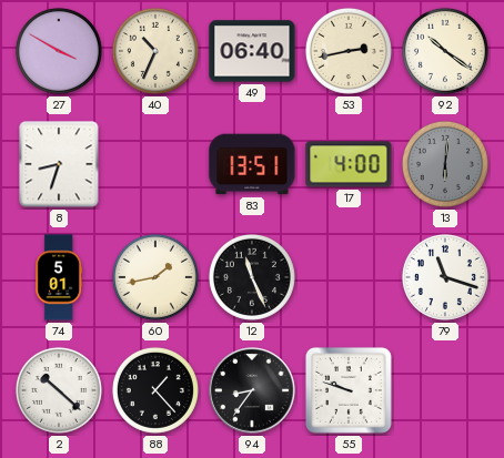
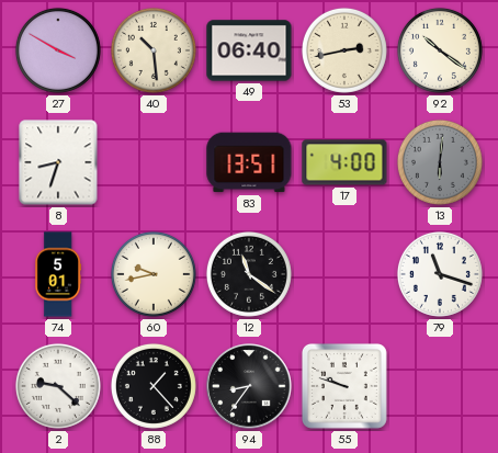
40: 10:34 -> 10:29 (154, 50)
60: 1:43 -> 9:43 (154, 274)
12: 11:26 -> 11:21 (249, 274)
2: 10:22 -> 9:22 (58, 386)
